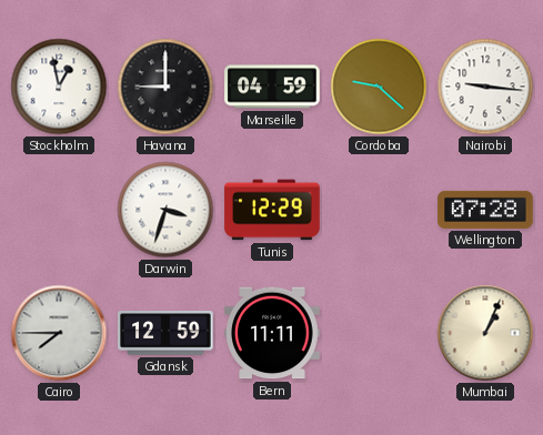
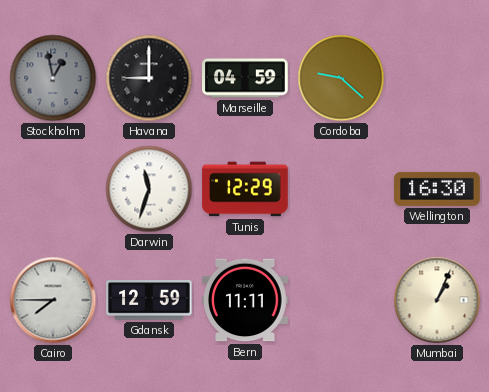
Stockholm dial: white -> grey (53, 78)
Nairobi: 9:16 -> none (485, 87)
Darwin: 3:33 -> 11:33 (149, 189)
Wellington: 07:28 -> 16:30 (437, 189)
